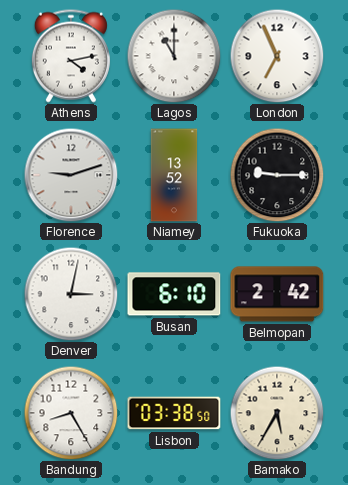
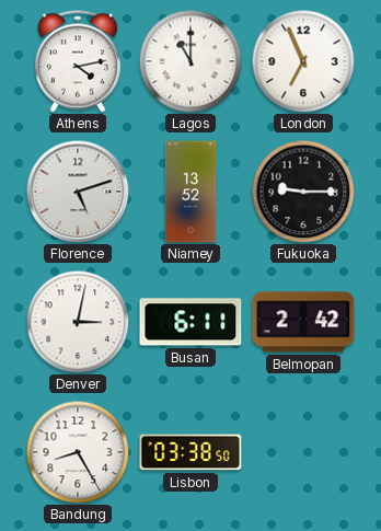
Florence: 9:12 -> 5:12 (78, 192)
Busan: 6:10 -> 6:11 (190, 322)
Bamako: 5:35 -> none (277, 413)
